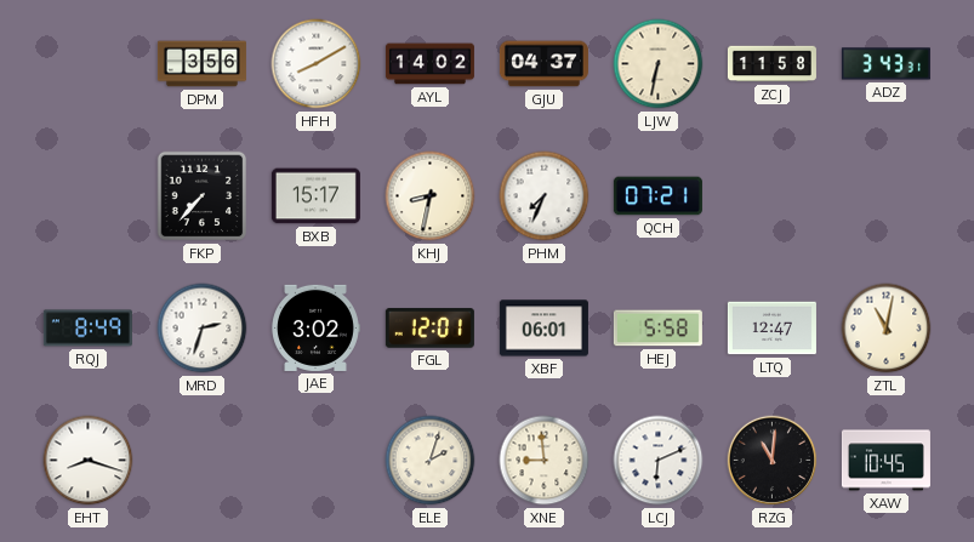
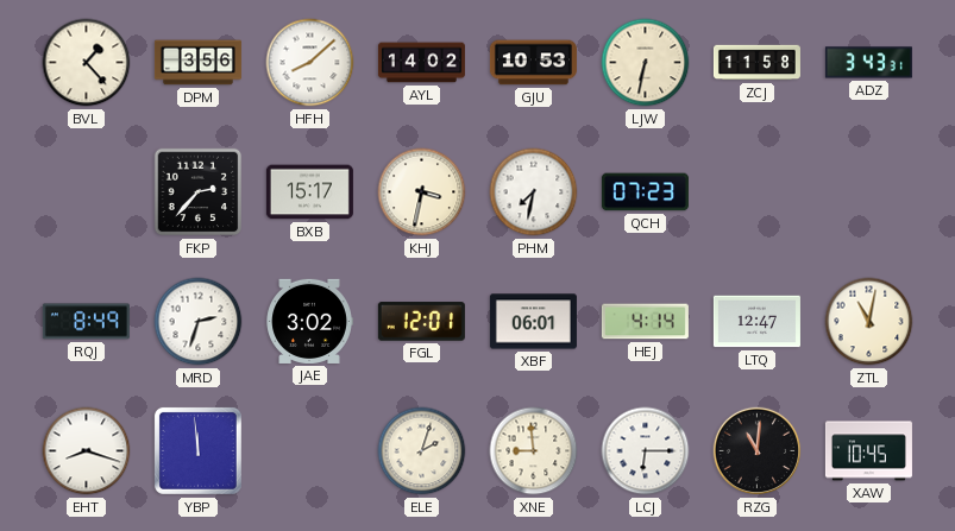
BVL: none -> 1:23 (87, 63)
HFH: 8:10 -> 8:08 (310, 63)
GJU: 04:37 -> 10:53 (533, 63)
FKP: 7:37 -> 2:37 (199, 192)
KHJ: 8:32 -> 3:32 (422, 192)
PHM: 7:34 -> 7:32 (534, 192)
QCH: 07:21 -> 07:23 (645, 192)
HEJ: 5:58 -> 4:14 (645, 322)
YBP: none -> 11:59 (197, 450)
LCJ: 6:11 -> 6:15 (646, 451)
